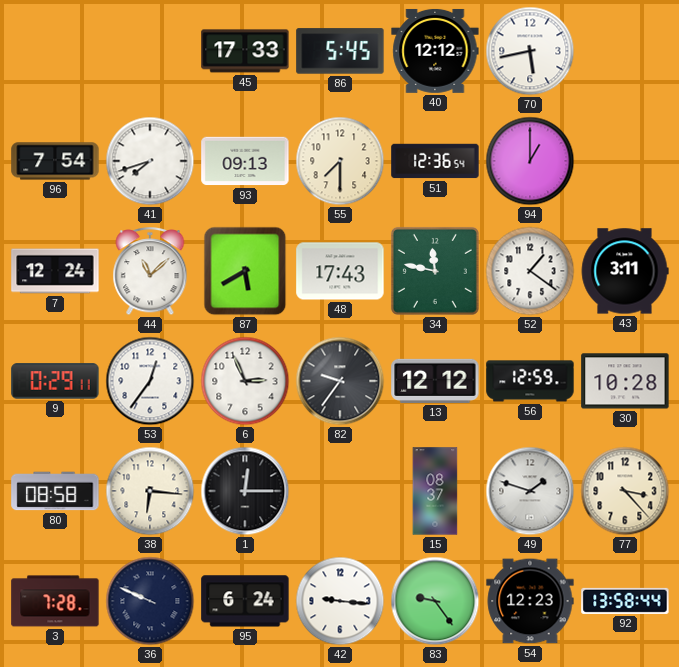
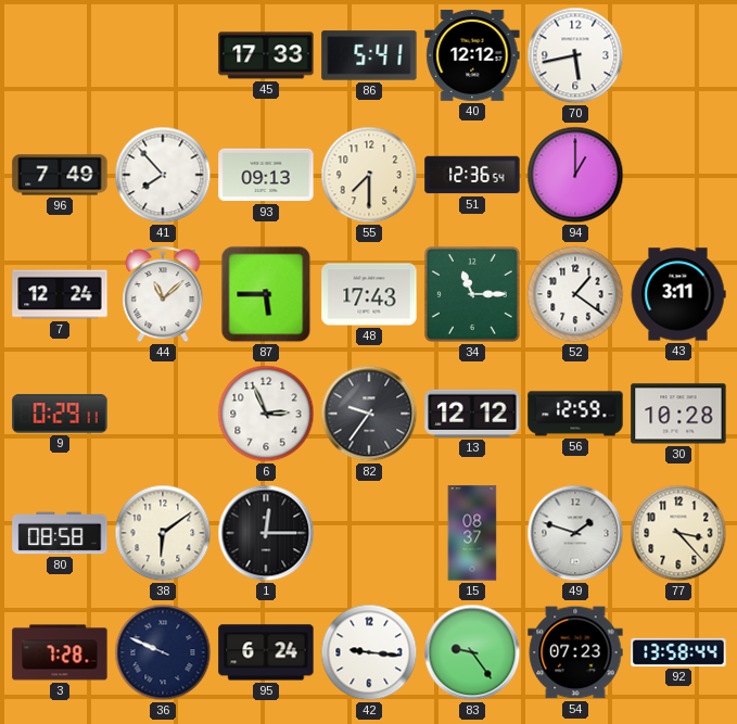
86: 5:45 -> 5:41 (369, 55)
96: 7:54 -> 7:49 (60, 175)
41: 7:42 -> 7:53 (163, 175)
87: 5:40 -> 5:45 (266, 294)
34: 11:47 -> 11:15 (472, 294)
53: 12:36 -> none (150, 381)
38: 6:16 -> 6:09 (163, 533)
54: 12:23 -> 07:23 (575, 652)
